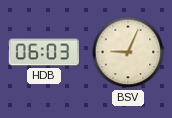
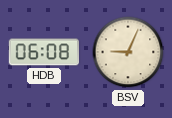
HDB: 06:03 -> 06:08 (44, 52)
